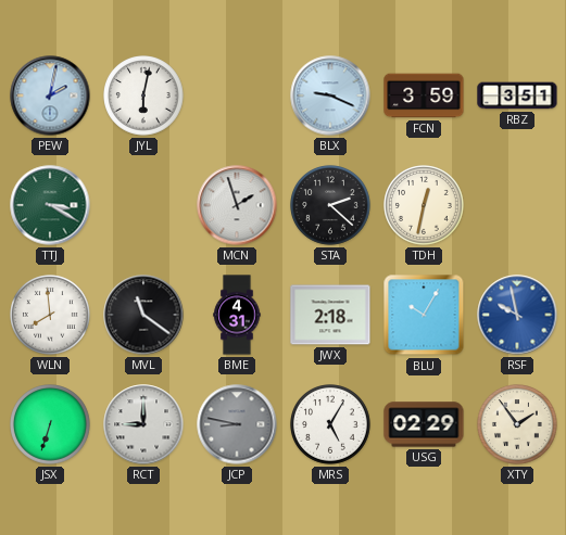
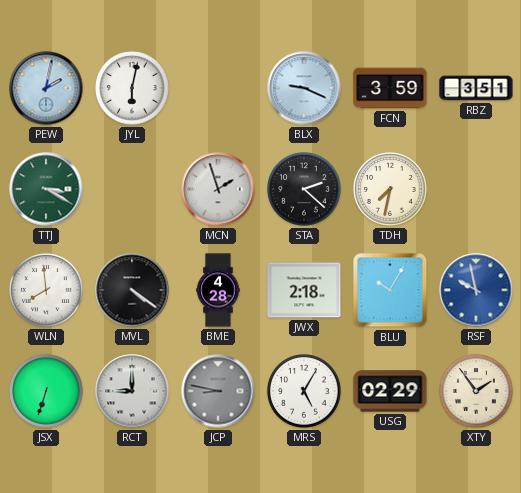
TDH: 12:32 -> 7:32 (390, 189)
MVL: 11:21 -> 4:21 (132, 290)
BME: 4:31 -> 4:28 (218, 290)
